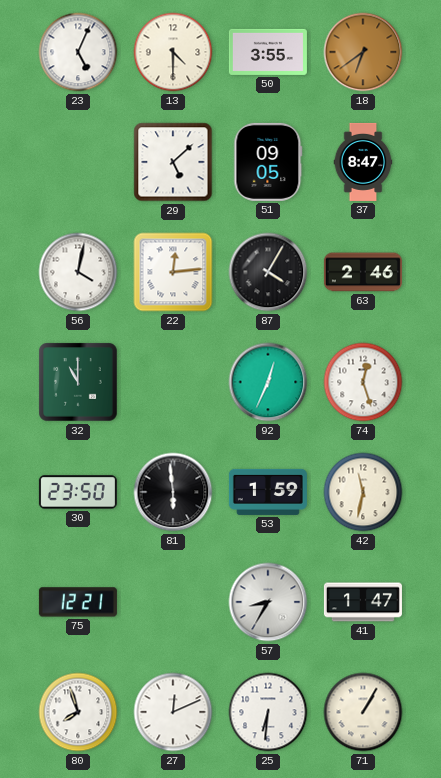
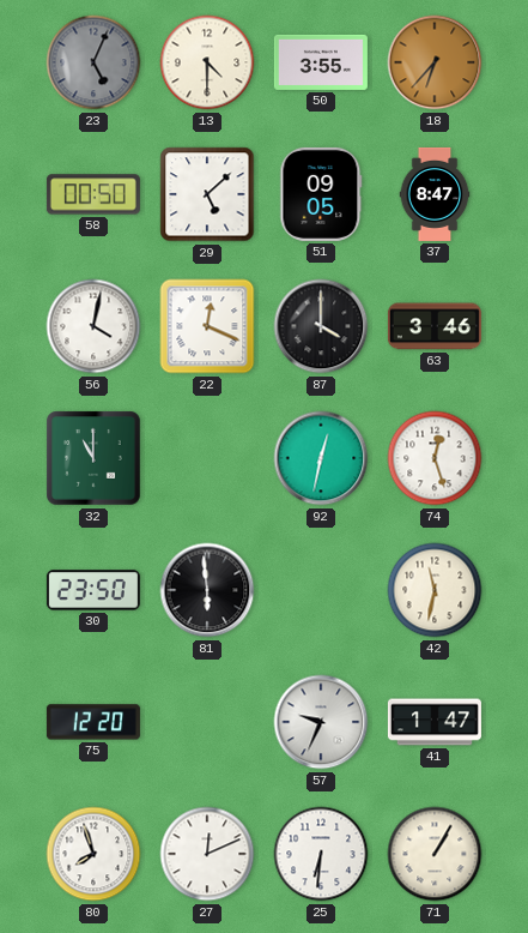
23 dial: white -> grey (93, 62)
18: 6:39 -> 6:37 (435, 62)
58: none -> 00:50 (93, 194)
22: 12:14 -> 12:19 (207, 326)
87: 4:05 -> 4:00 (321, 326)
63: 2:46 -> 3:46 (435, 326)
92: 12:34 -> 12:32 (321, 458)
53: 1:59 -> none (268, 492)
75: 12:21 -> 12:20 (93, 722)
57: 8:35 -> 9:34 (321, 722)
